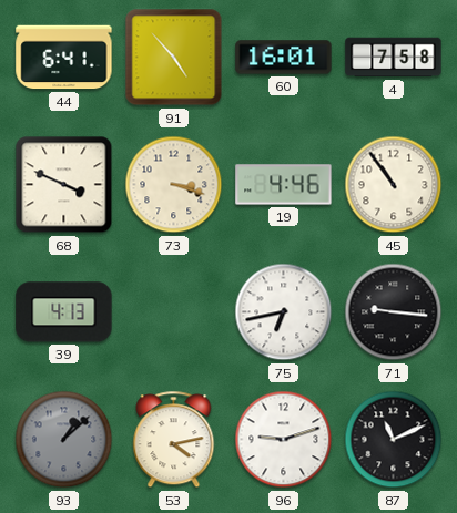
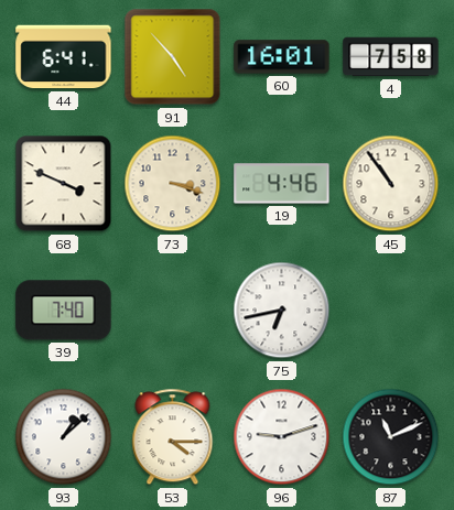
39: 4:13 -> 7:40 (64, 311)
71: 9:16 -> none (394, 312)
93 dial: grey -> white (64, 437)
53: 4:13 -> 4:15 (173, 437)
